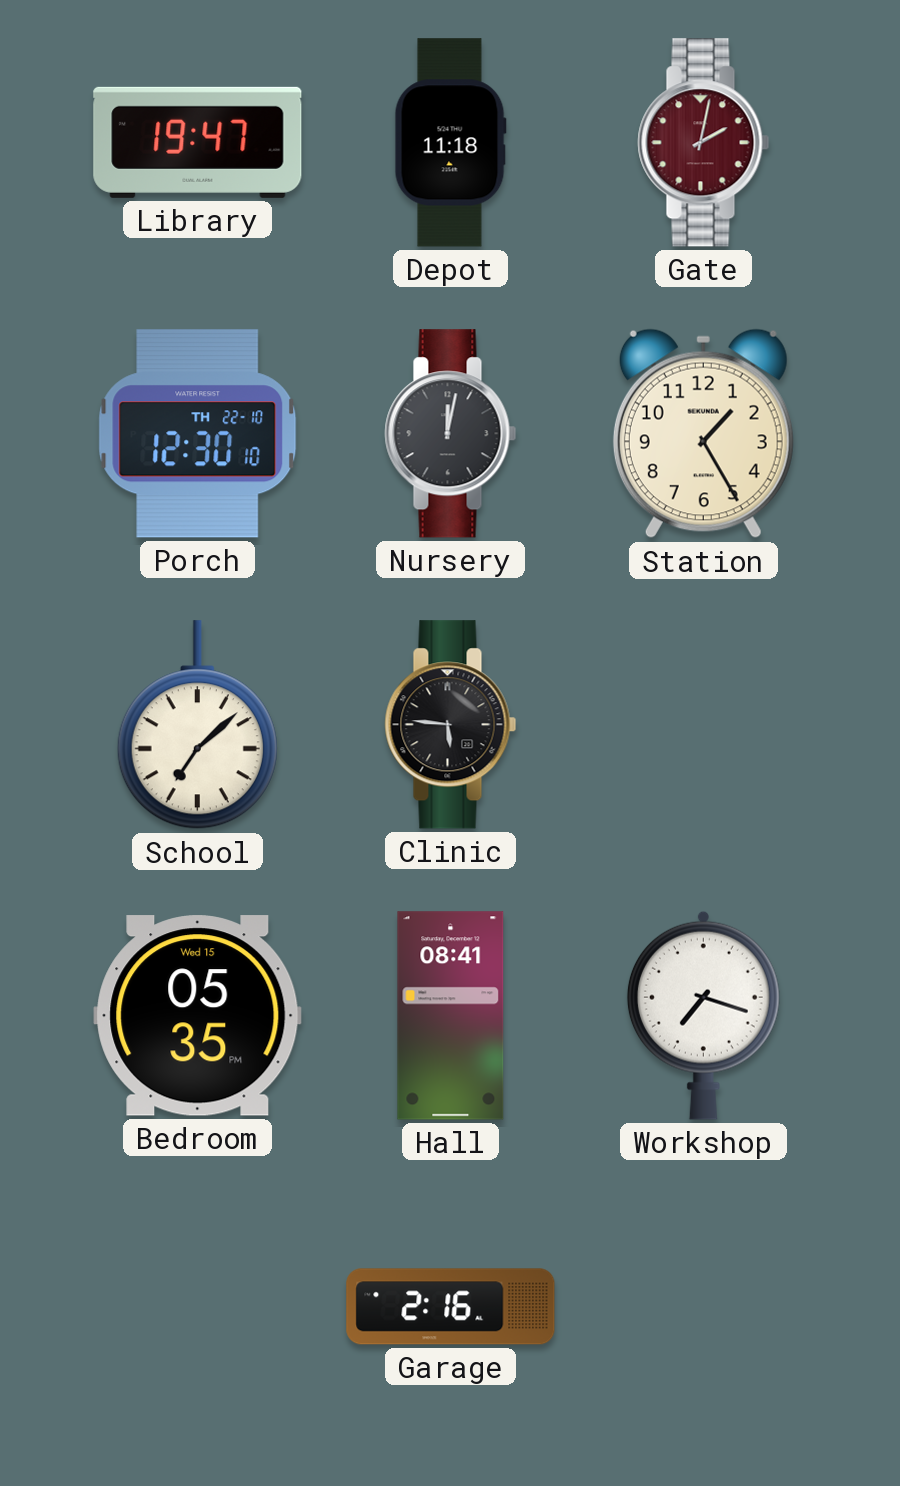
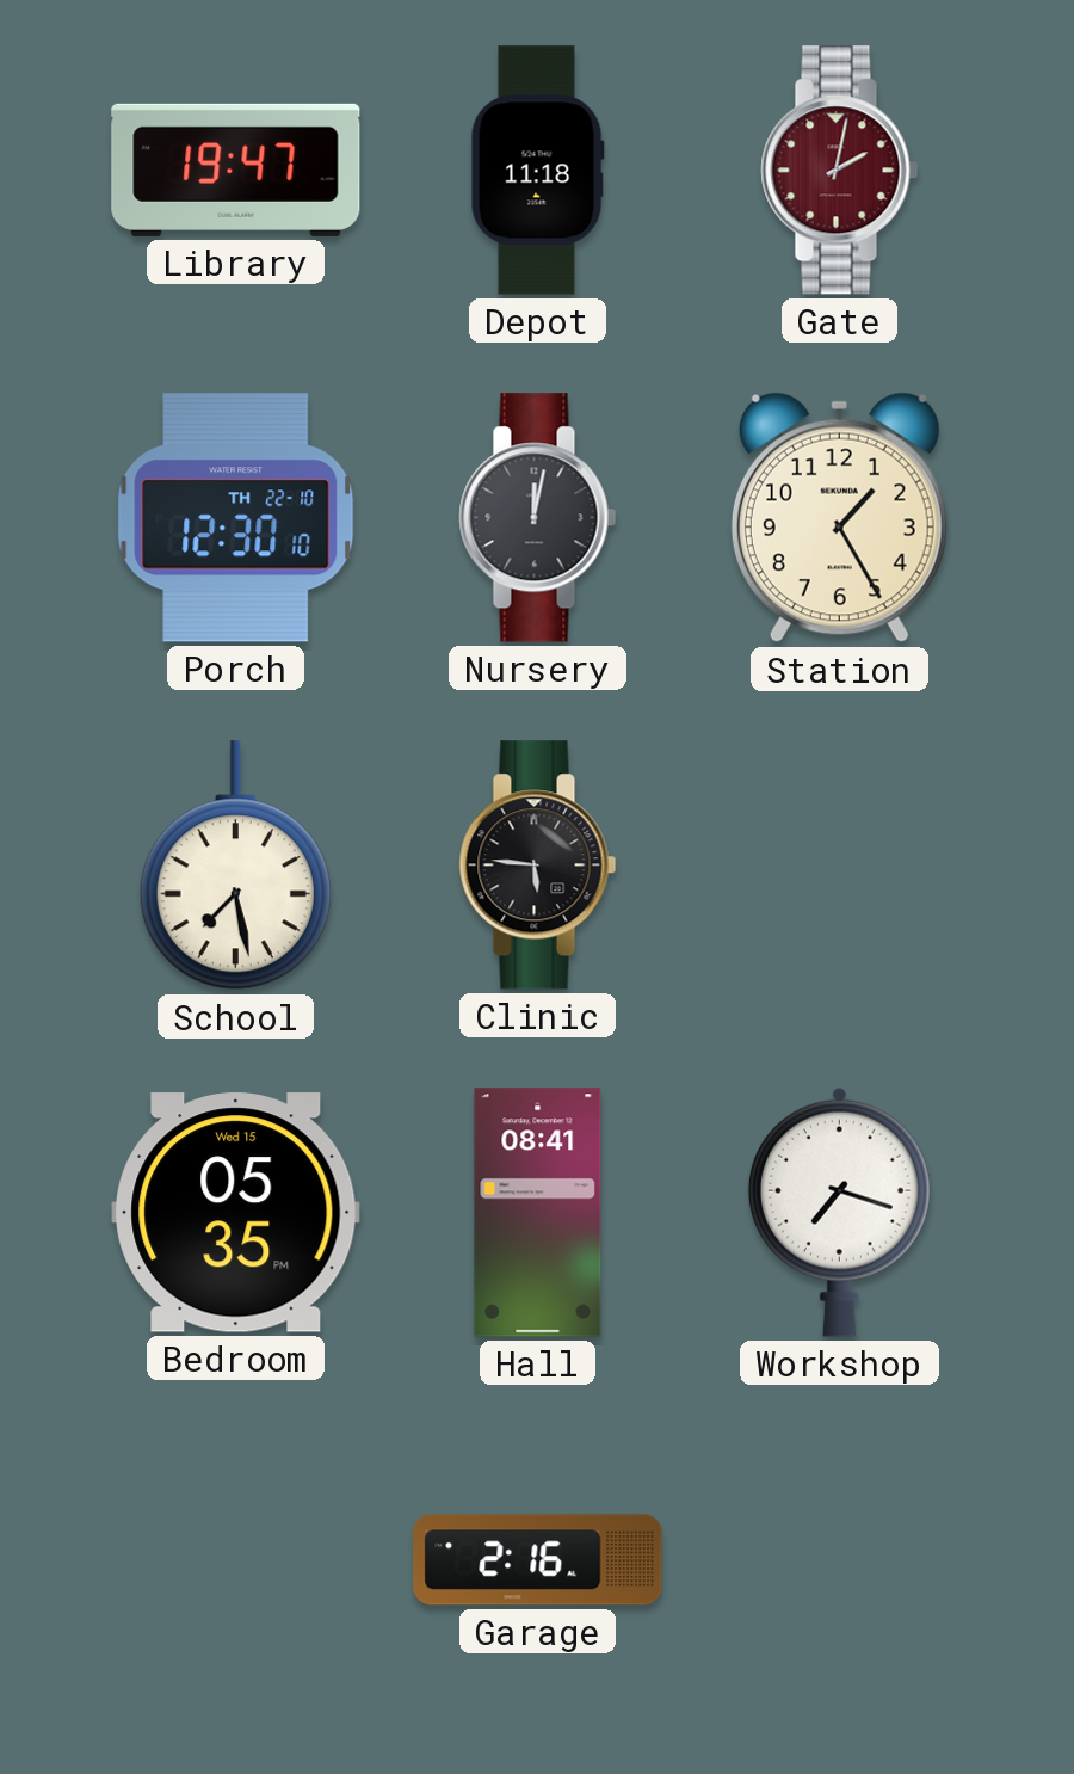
School: 7:08 -> 7:28 (235, 866)
